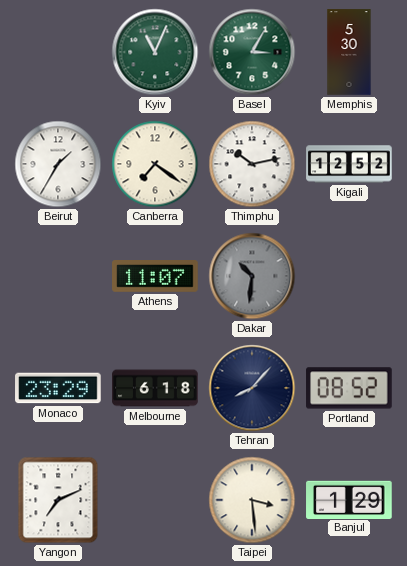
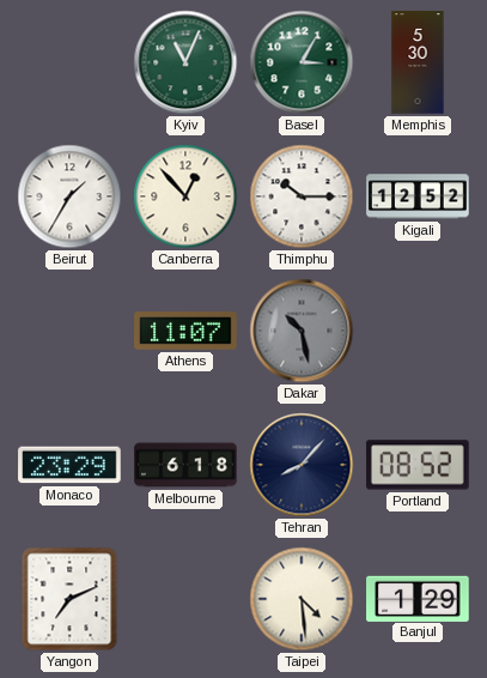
Canberra: 7:21 -> 12:53 (185, 196)
Thimphu: 10:13 -> 10:15 (302, 196)
Dakar: 10:31 -> 10:28 (302, 331)
Taipei: 3:29 -> 4:29 (302, 599)
